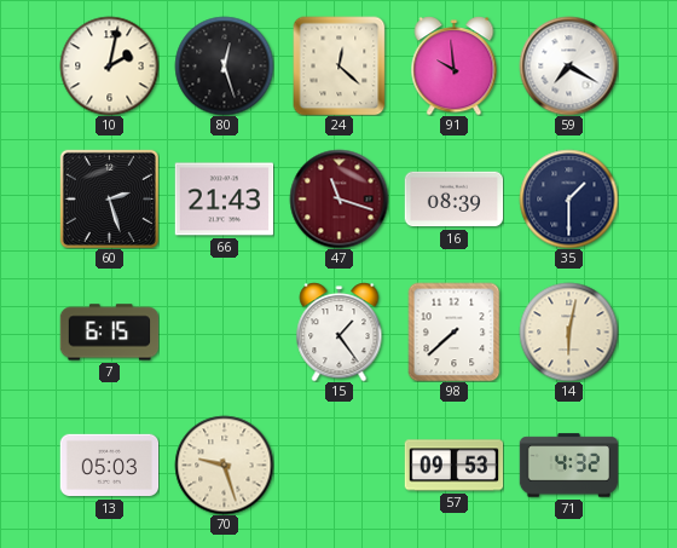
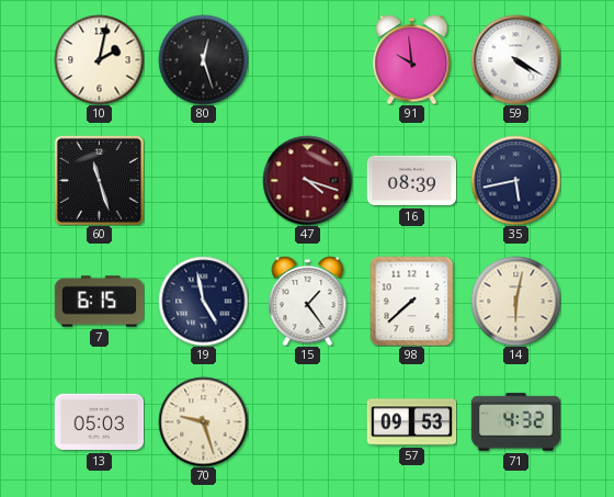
24: 12:22 -> none (340, 65)
59: 7:20 -> 4:20 (515, 59)
60: 2:27 -> 11:27 (99, 180)
66: 21:43 -> none (224, 200)
47: 11:18 -> 4:18 (307, 180)
35: 1:30 -> 5:43 (515, 180)
19: none -> 4:58 (203, 301)
